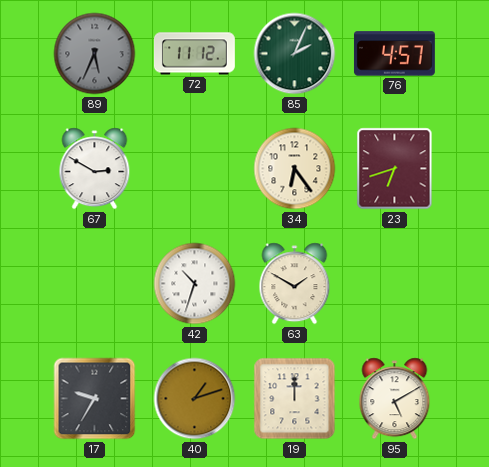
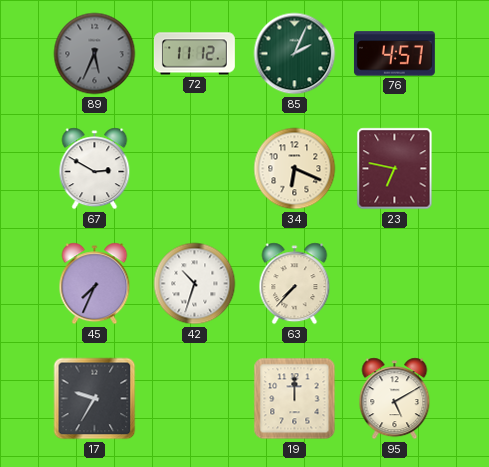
34: 6:24 -> 6:19 (295, 169)
23: 6:42 -> 6:47 (395, 169)
45: none -> 7:34 (95, 284)
63: 1:50 -> 7:37 (295, 284)
40: 1:12 -> none (195, 399)
